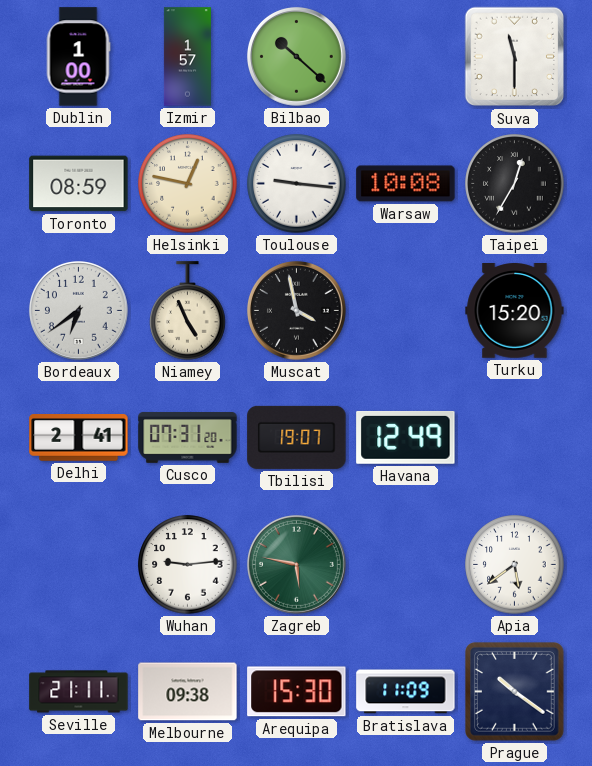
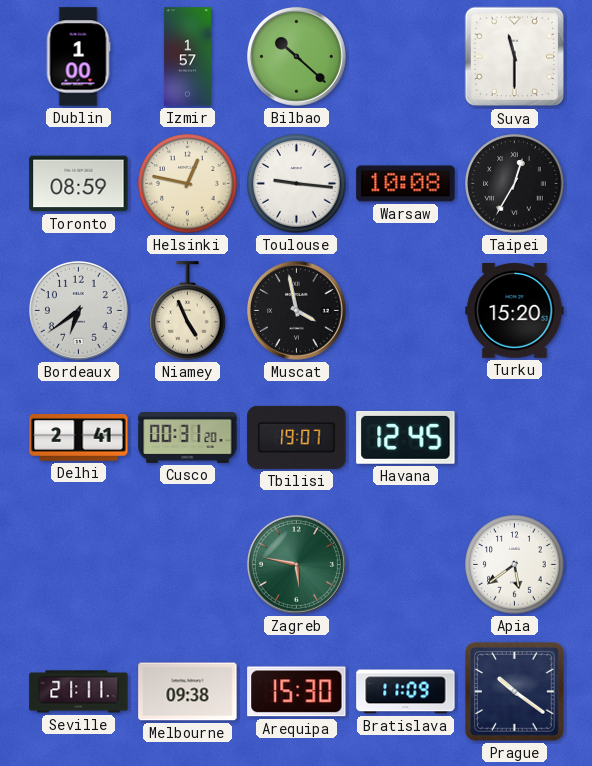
Cusco: 07:31 -> 00:31 (188, 438)
Havana: 12:49 -> 12:45 (406, 437)
Wuhan: 9:14 -> none (188, 565)
